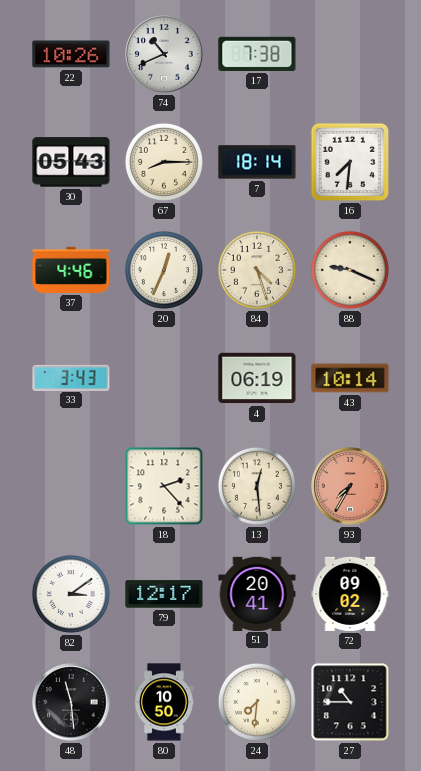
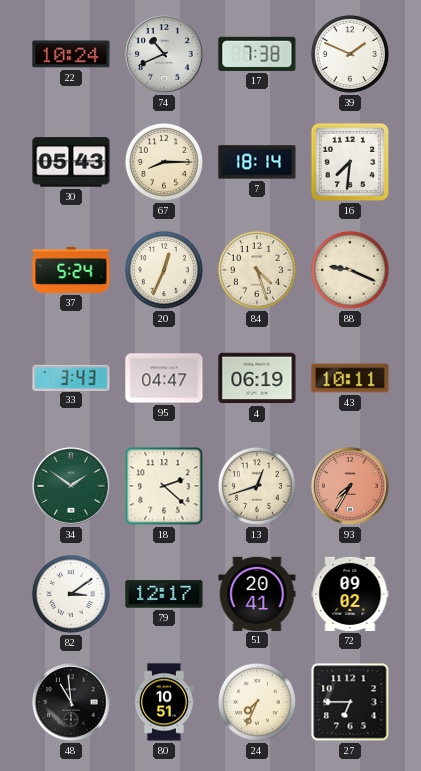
22: 10:26 -> 10:24 (71, 54)
39: none -> 1:49 (350, 54)
37: 4:46 -> 5:24 (71, 270)
95: none -> 04:47 (164, 378)
43: 10:14 -> 10:11 (350, 378)
34: none -> 1:51 (71, 486)
18: 2:23 -> 2:22 (164, 486)
13: 12:29 -> 12:42 (257, 486)
48: 11:29 -> 10:59 (71, 702)
80: 10:50 -> 10:51 (164, 702)
24: 7:31 -> 7:34 (257, 702)
27: 10:45 -> 6:45 (350, 702)
